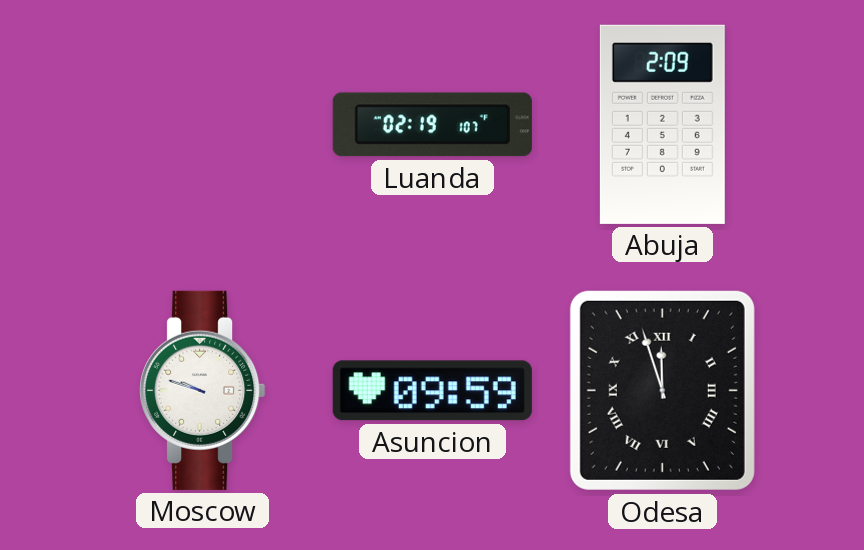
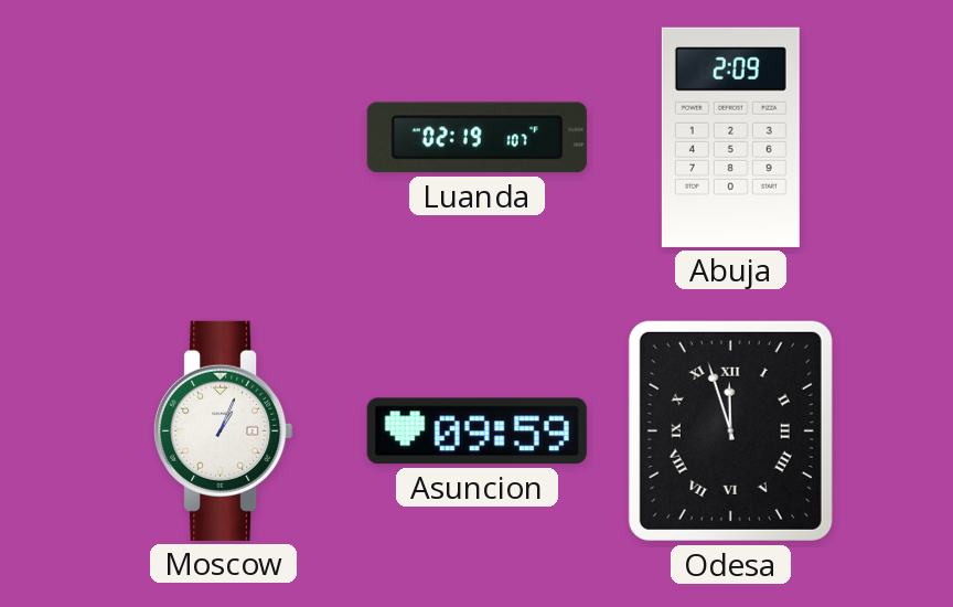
Moscow: 9:48 -> 1:04 (224, 430)
